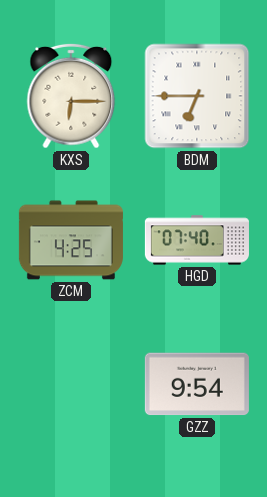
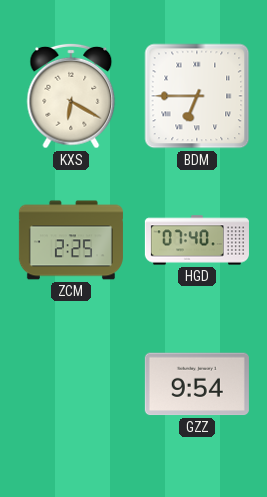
KXS: 6:15 -> 6:20 (71, 96)
ZCM: 4:25 -> 2:25 (71, 240)
